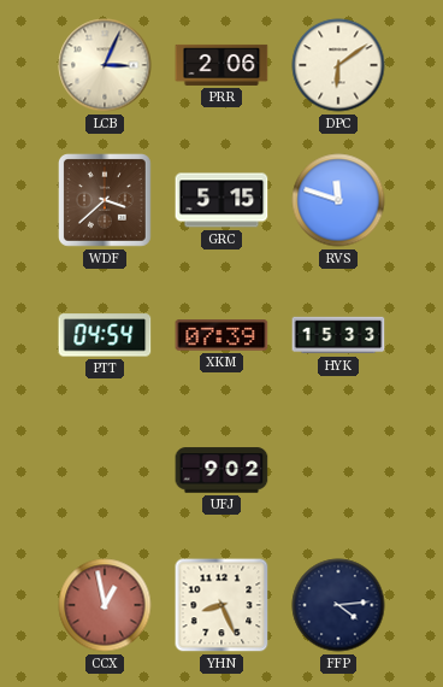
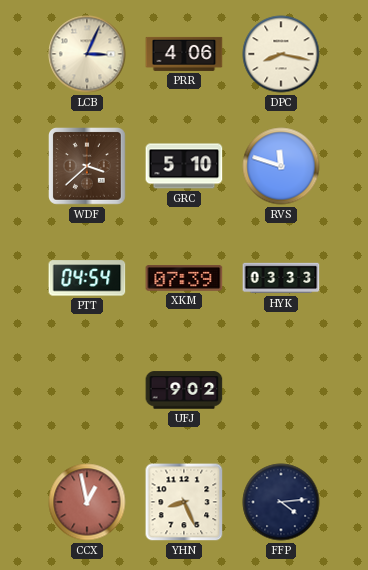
PRR: 2:06 -> 4:06 (184, 54)
DPC: 6:09 -> 8:17 (281, 54)
GRC: 5:15 -> 5:10 (184, 166)
HYK: 15:33 -> 03:33 (281, 278)
